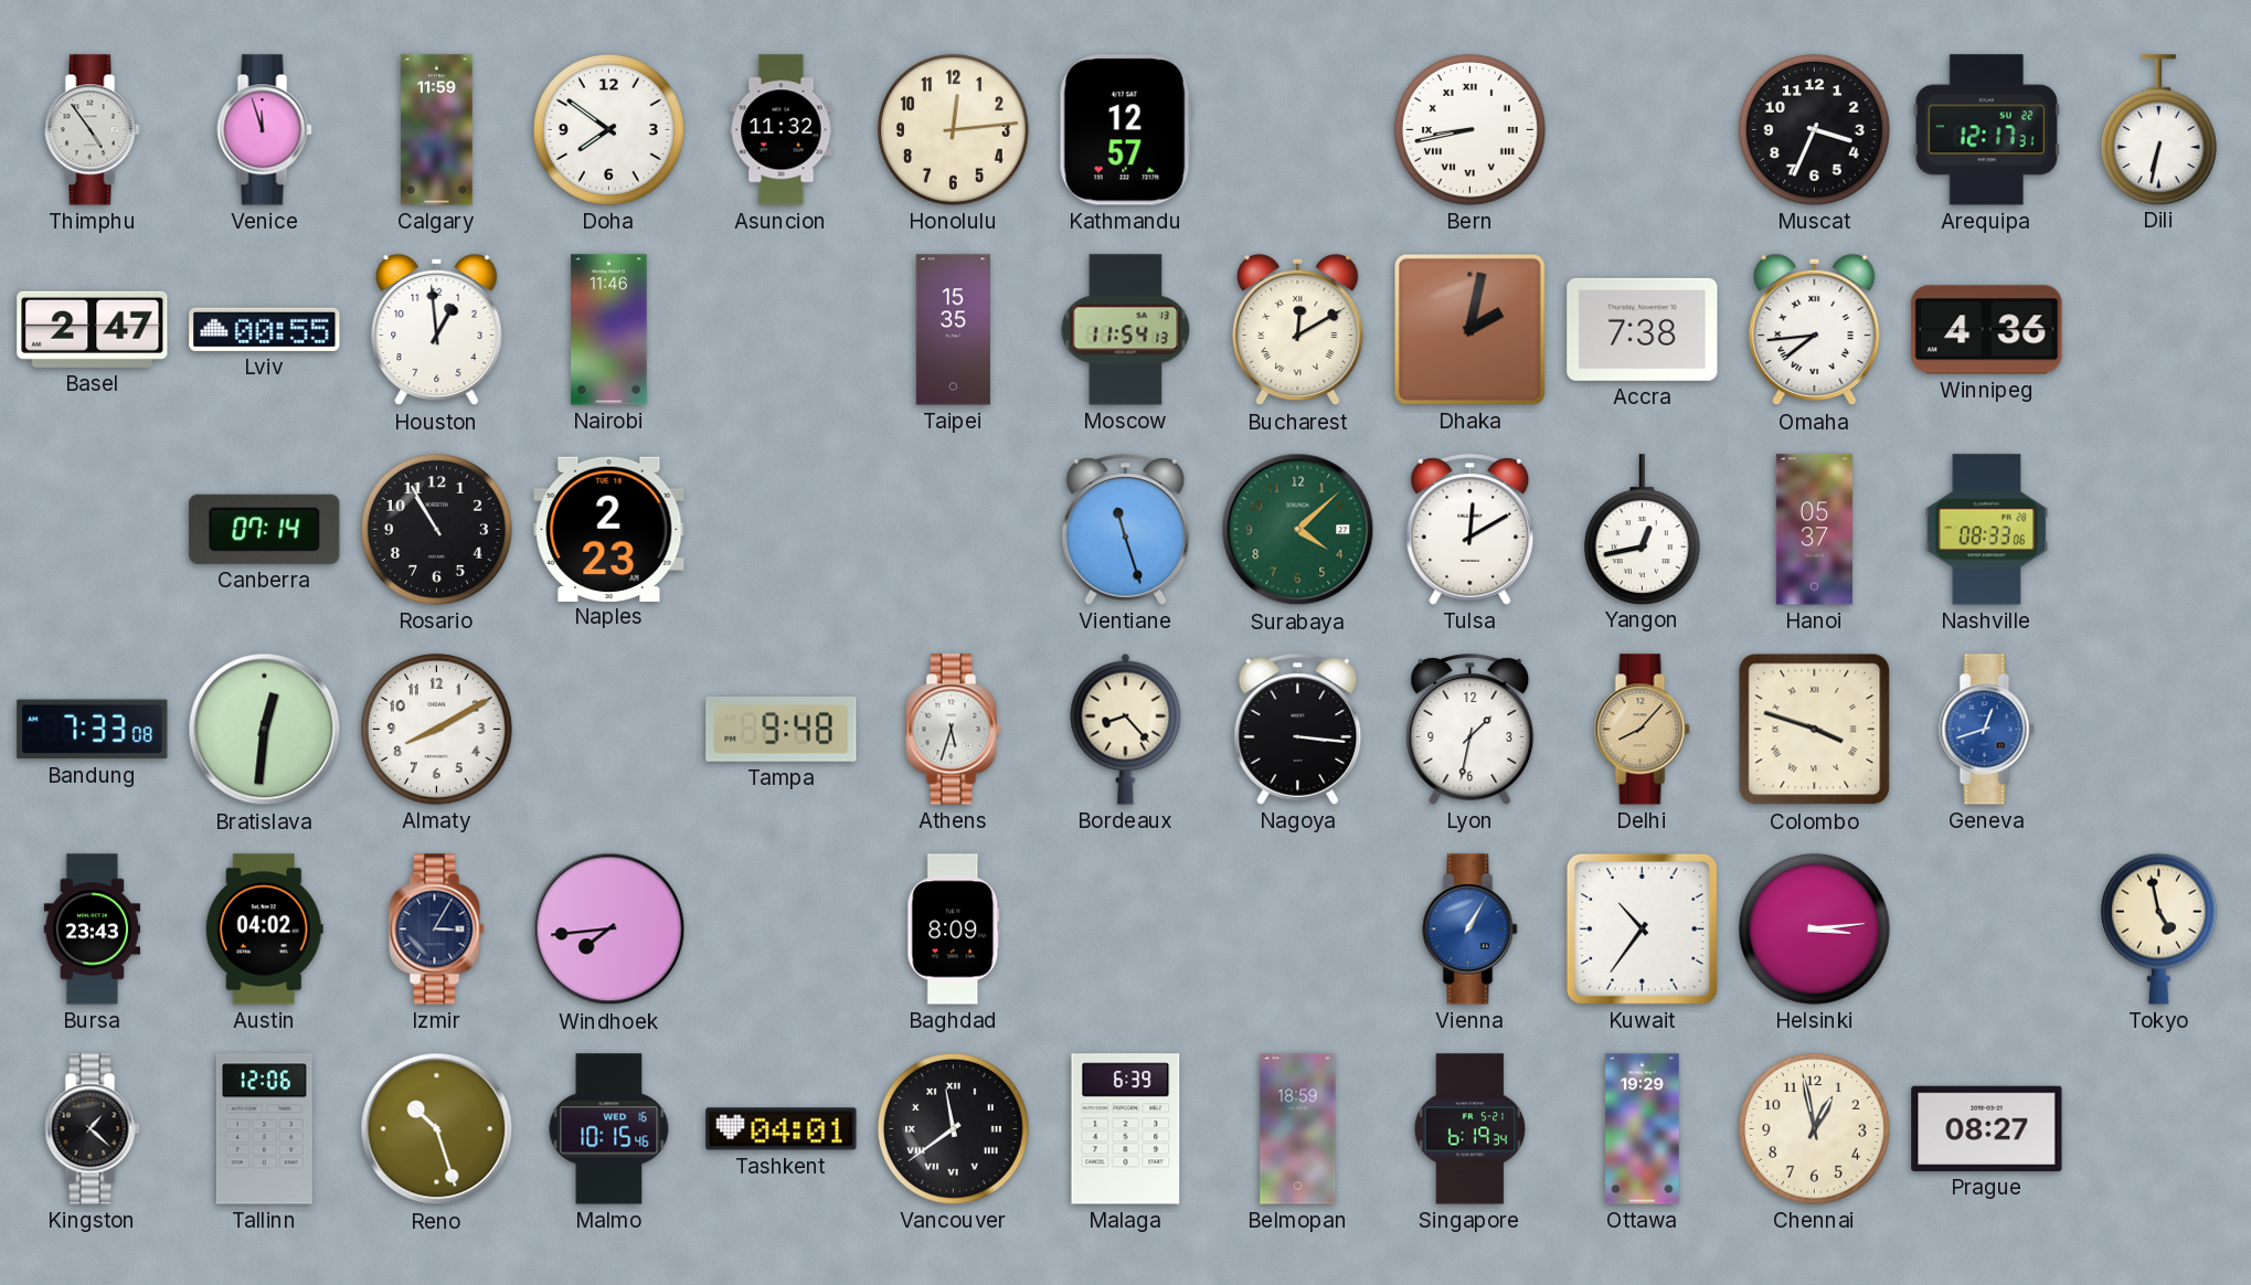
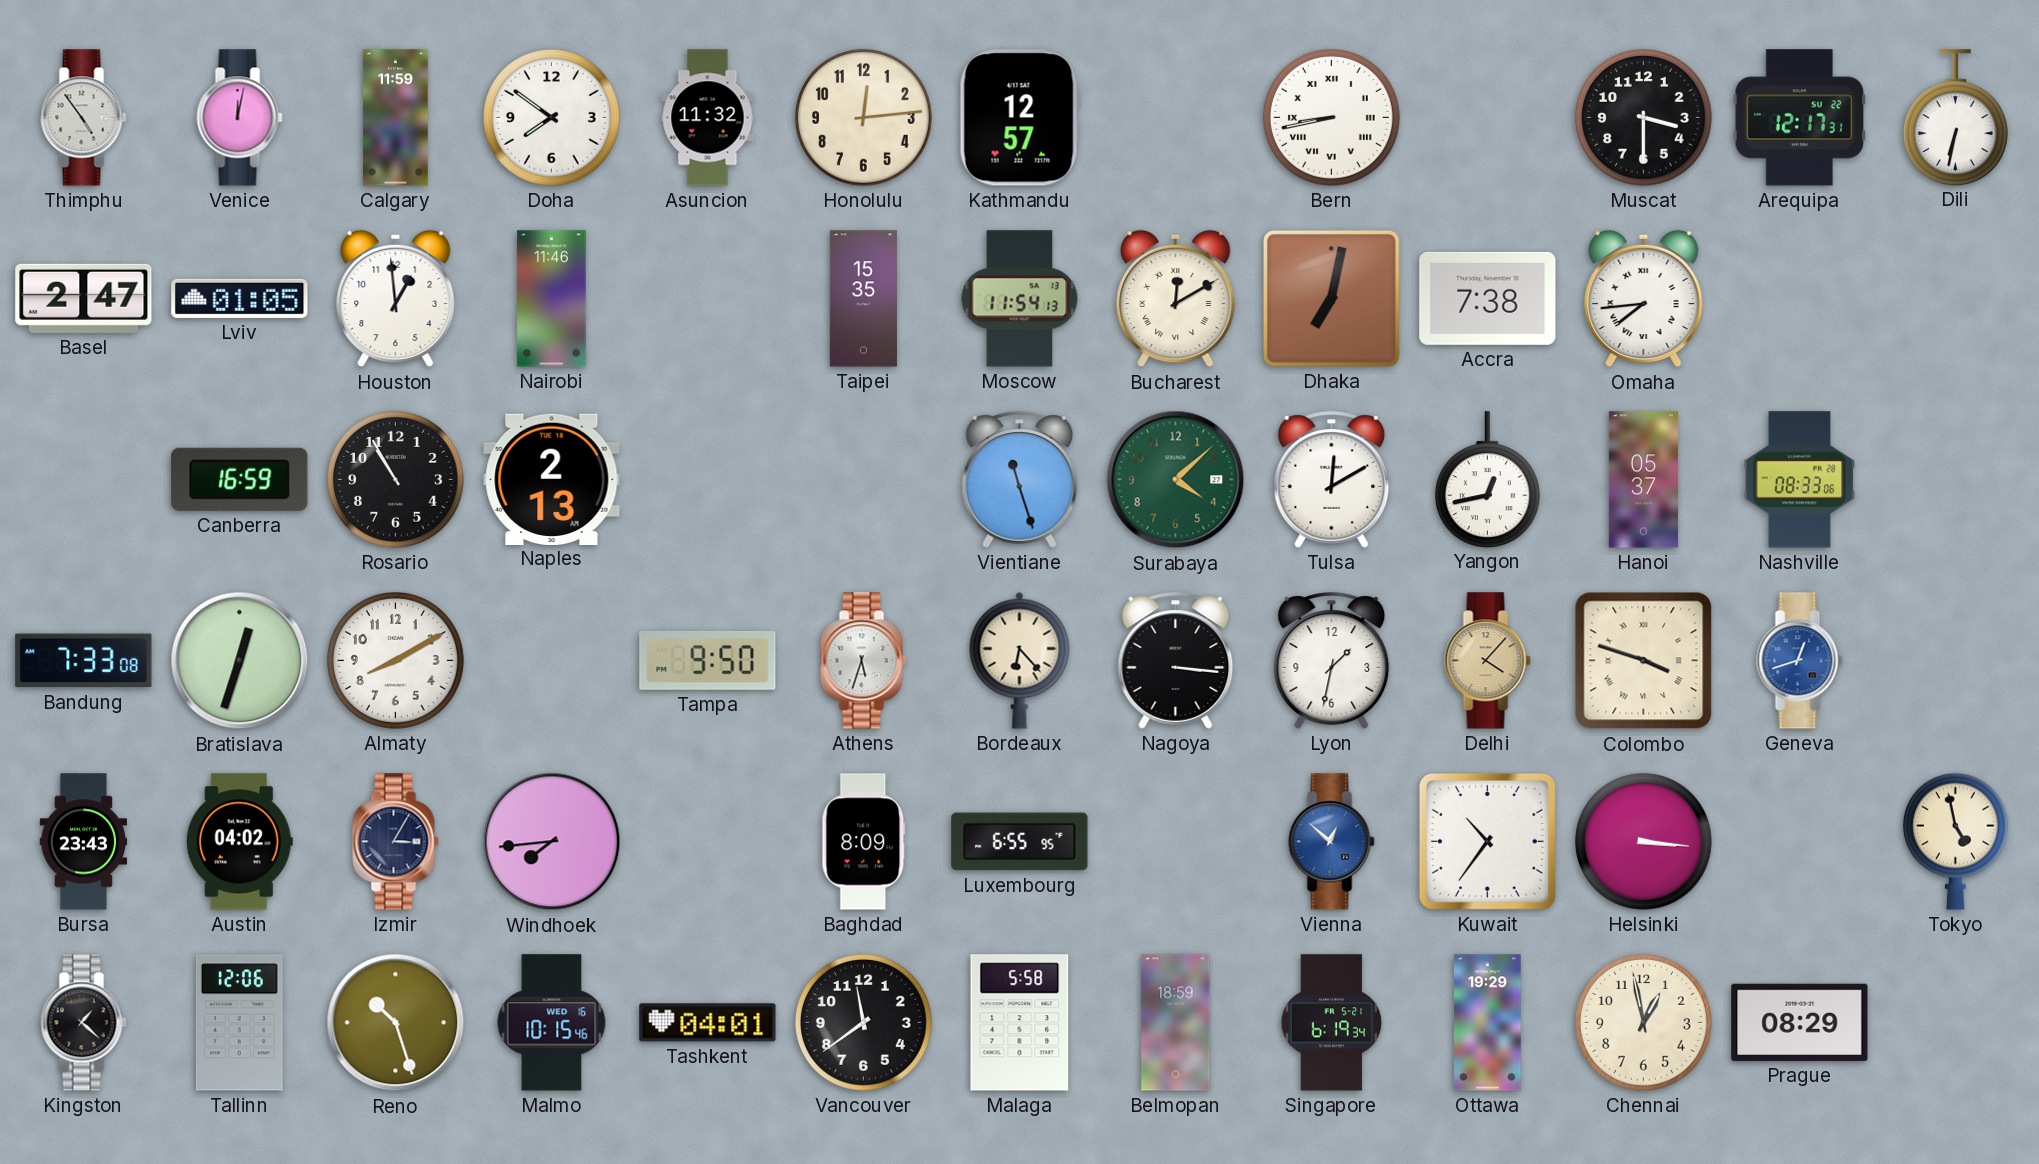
Venice: 11:57 -> 12:02 (240, 118)
Muscat: 3:34 -> 3:30 (1643, 117)
Lviv: 00:55 -> 01:05 (240, 298)
Dhaka: 2:02 -> 7:02 (1332, 299)
Winnipeg: 4:36 -> none (1987, 330)
Canberra: 07:14 -> 16:59 (240, 479)
Naples: 2:23 -> 2:13 (552, 479)
Bratislava: 12:31 -> 12:33 (240, 661)
Tampa: 9:48 -> 9:50 (708, 660)
Bordeaux: 8:23 -> 6:23 (1020, 660)
Delhi: 8:07 -> 4:07 (1488, 661)
Luxembourg: none -> 6:55 (1020, 842)
Vienna: 1:05 -> 12:52 (1332, 842)
Helsinki: 3:14 -> 3:16 (1643, 841)
Vancouver numerals: Roman -> Arabic (863, 1022)
Malaga: 6:39 -> 5:58 (1020, 1023)
Prague: 08:27 -> 08:29 (1800, 1022)
